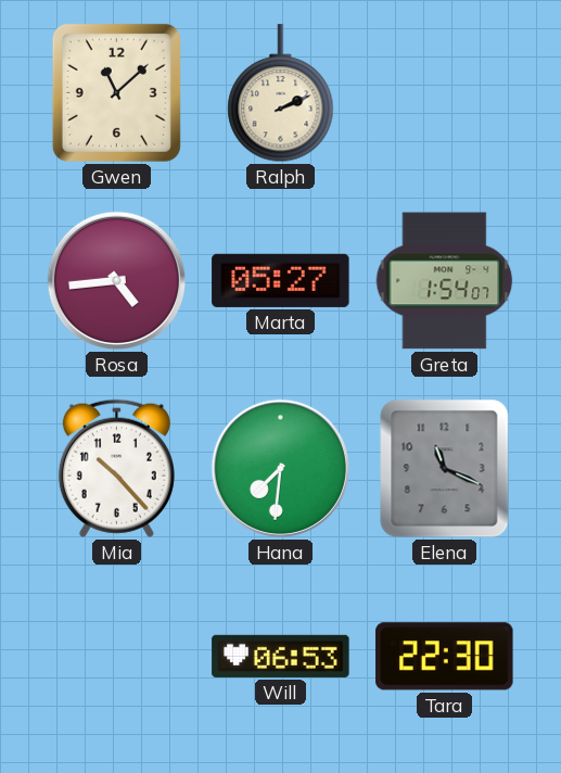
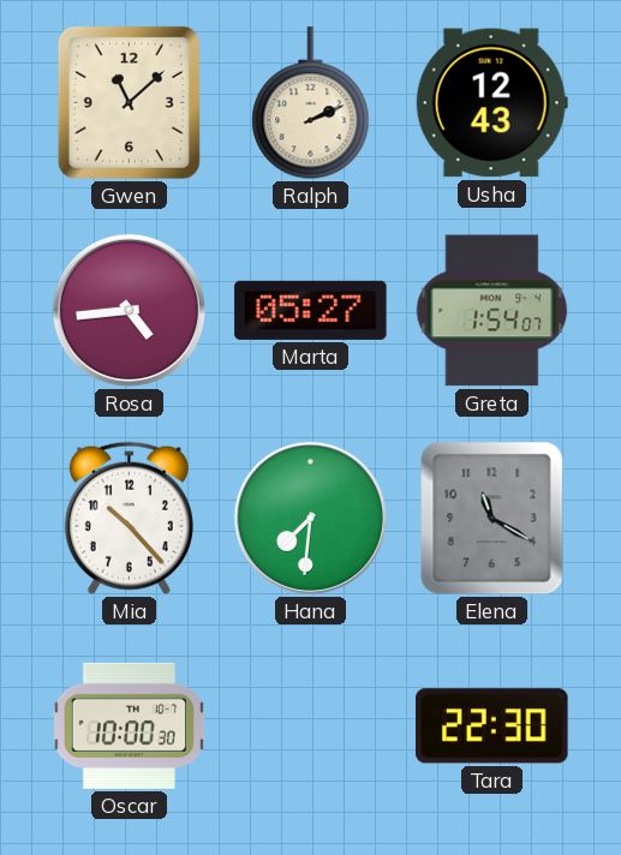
Usha: none -> 12:43 (491, 103)
Elena: 11:19 -> 11:20 (492, 519)
Oscar: none -> 10:00 (129, 725)
Will: 06:53 -> none (281, 656)
